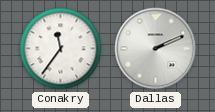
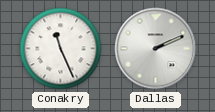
Conakry: 11:36 -> 11:26 (61, 49)
